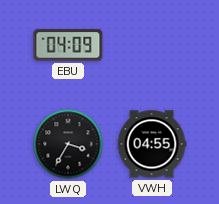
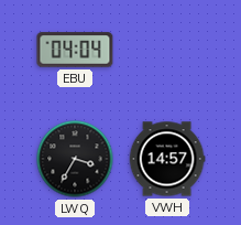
EBU: 04:09 -> 04:04 (75, 50)
VWH: 04:55 -> 14:57 (167, 159)
